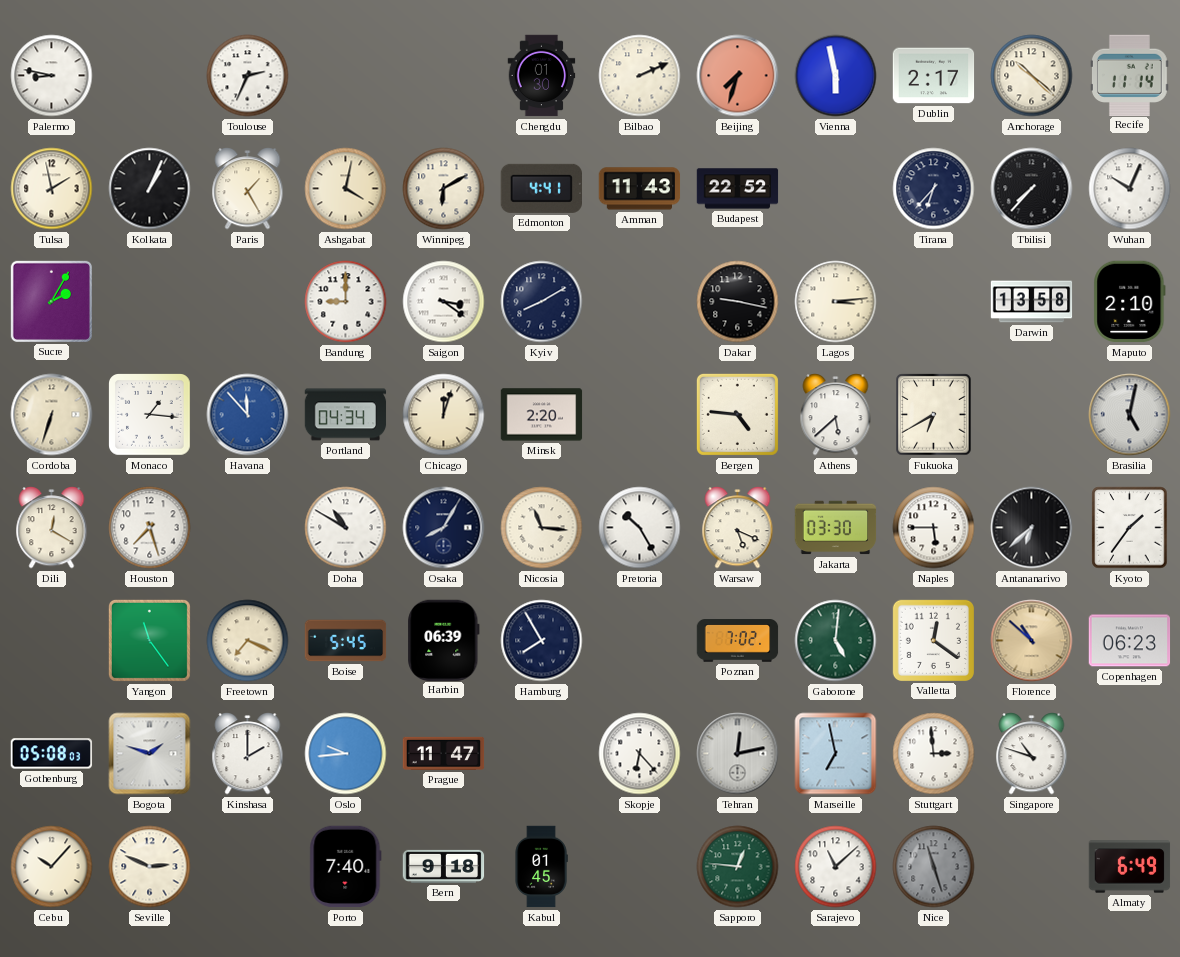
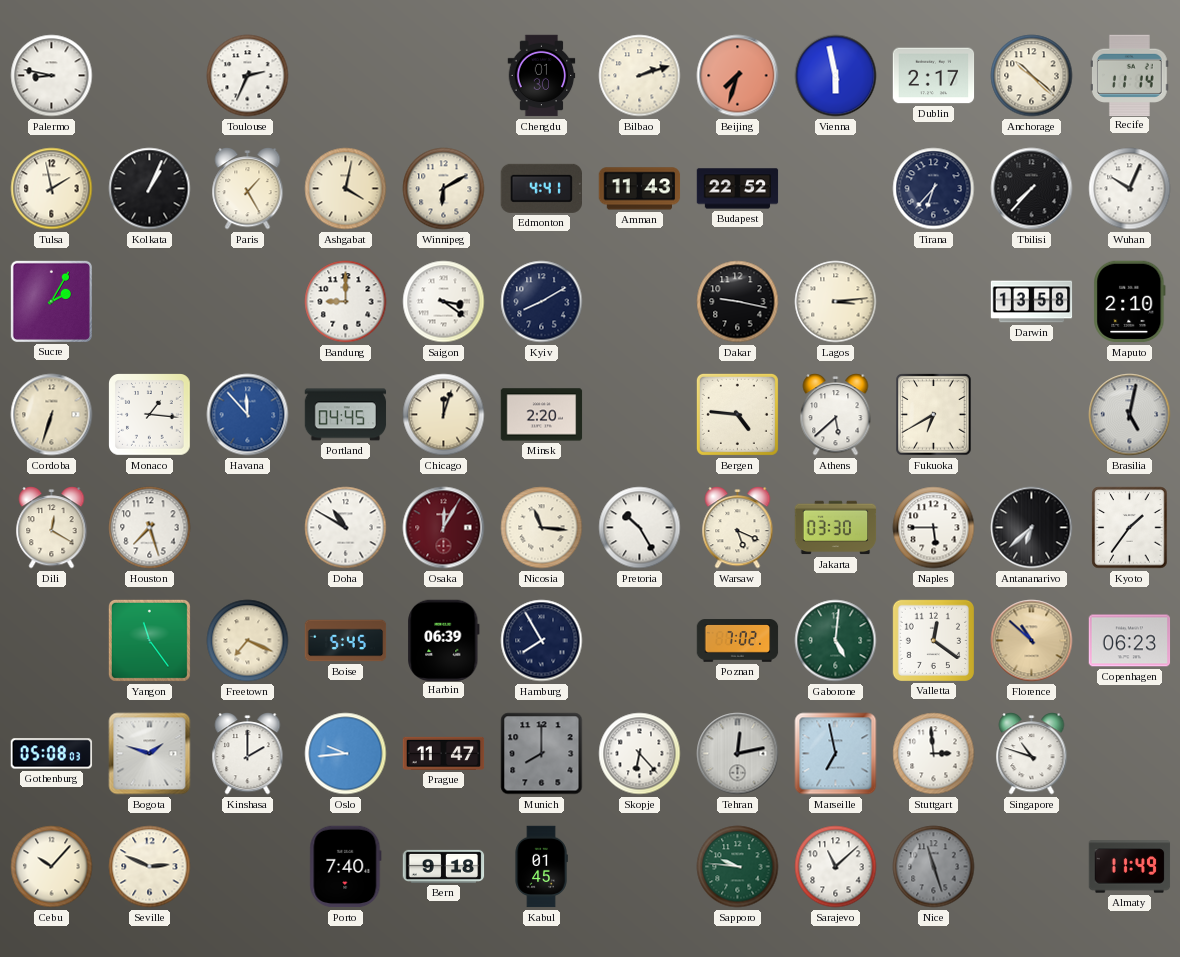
Bilbao: 2:11 -> 2:12 (640, 76)
Portland: 04:34 -> 04:45 (346, 415)
Osaka: 8:05 -> 12:05 (444, 528)
Osaka dial: navy -> burgundy (444, 528)
Munich: none -> 8:00 (542, 754)
Sapporo: 12:46 -> 9:46 (738, 867)
Almaty: 6:49 -> 11:49 (1130, 867)
